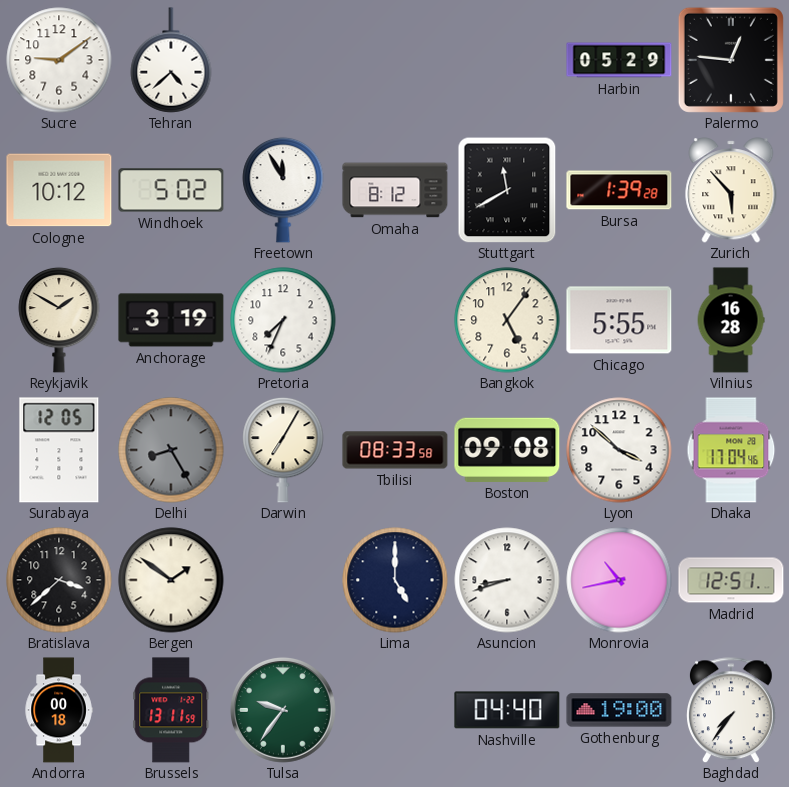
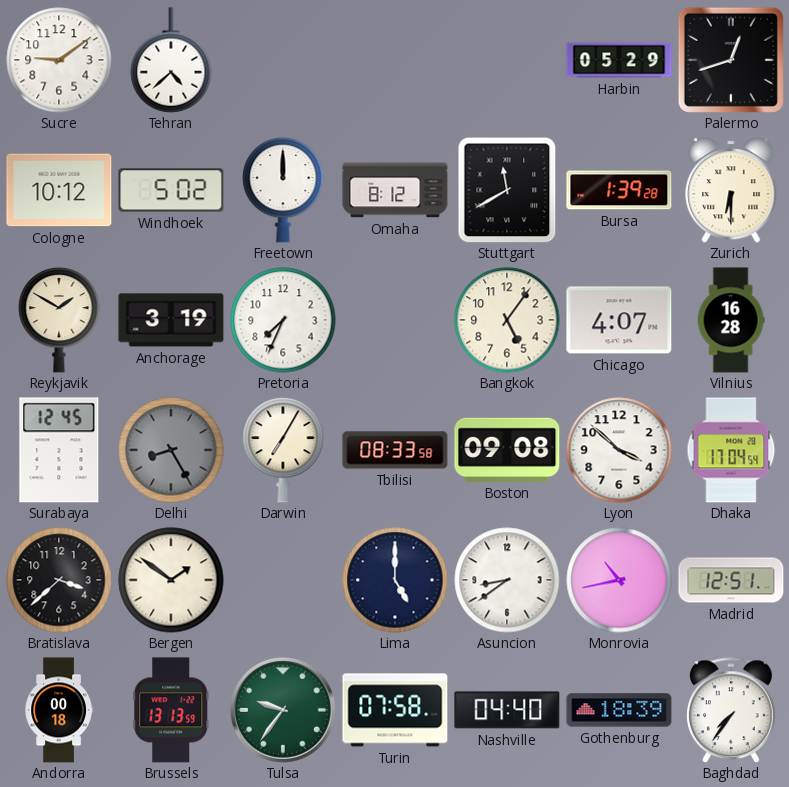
Palermo: 12:46 -> 12:42 (731, 60)
Freetown: 11:55 -> 12:00 (283, 190)
Zurich: 5:53 -> 6:30 (731, 190)
Chicago: 5:55 -> 4:07 (619, 320)
Surabaya: 12:05 -> 12:45 (59, 450)
Dhaka: 17:04:46 -> 17:04:54 (731, 450)
Asuncion: 8:42 -> 8:39 (507, 580)
Brussels: 13:11 -> 13:13 (171, 710)
Turin: none -> 07:58 (395, 710)
Gothenburg: 19:00 -> 18:39 (619, 710)
